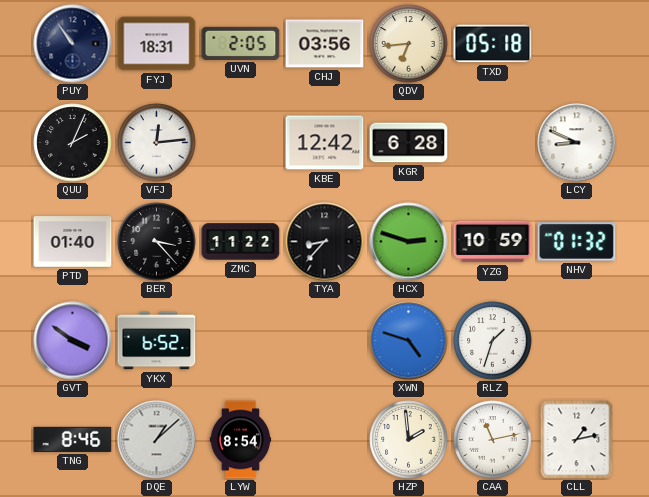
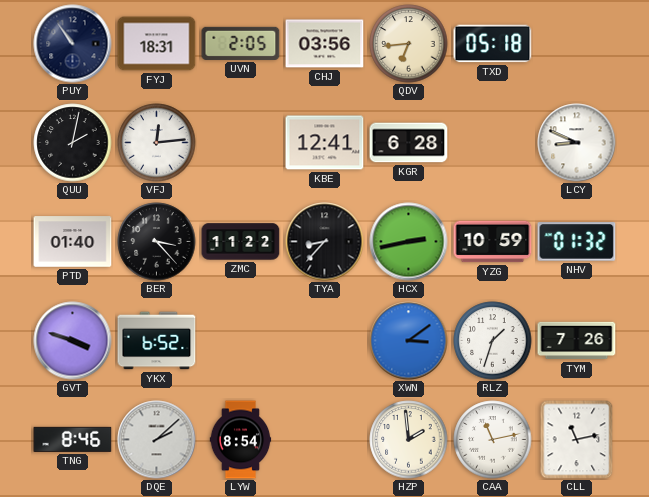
QUU: 2:04 -> 2:02 (73, 143)
KBE: 12:42 -> 12:41 (325, 143)
HCX: 2:48 -> 2:43 (409, 242)
GVT: 3:51 -> 3:48 (73, 341)
XWN: 4:48 -> 3:09 (409, 341)
TYM: none -> 7:26 (577, 341)
DQE: 1:08 -> 2:08 (157, 440)
CLL: 1:13 -> 11:13 (577, 440)
